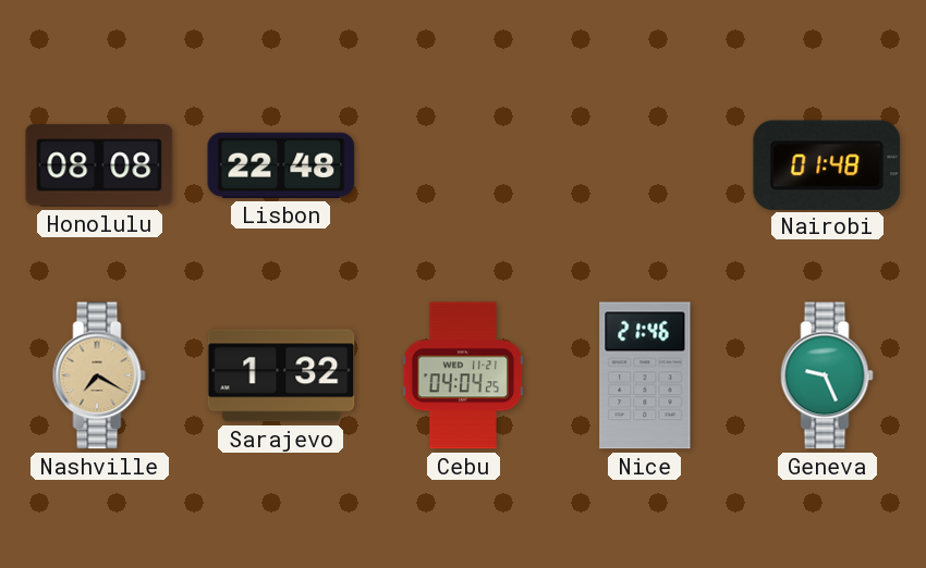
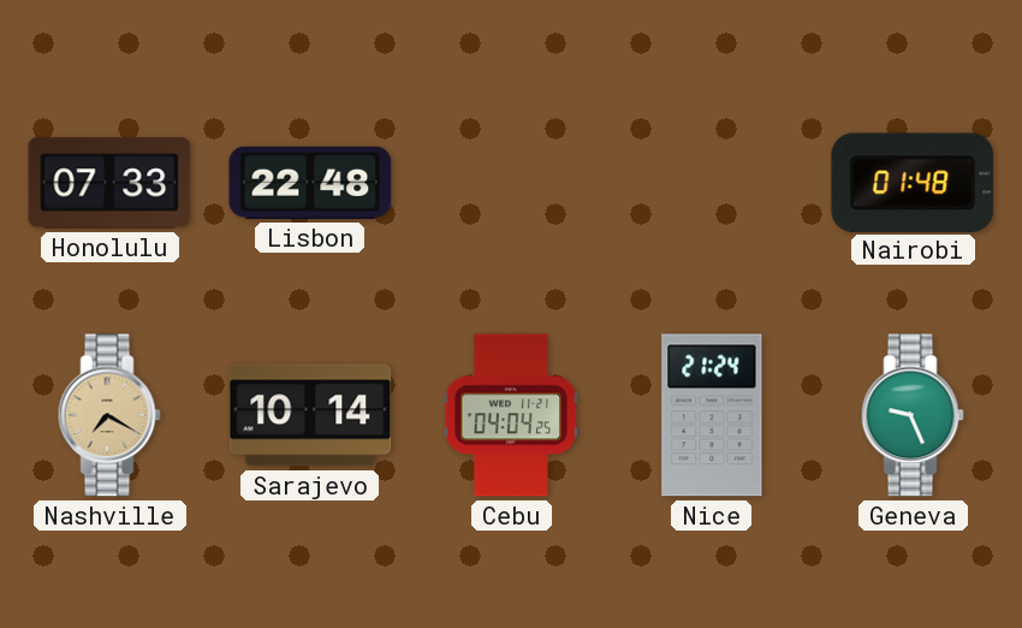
Honolulu: 08:08 -> 07:33 (109, 183)
Sarajevo: 1:32 -> 10:14 (310, 415)
Nice: 21:46 -> 21:24 (712, 415)
